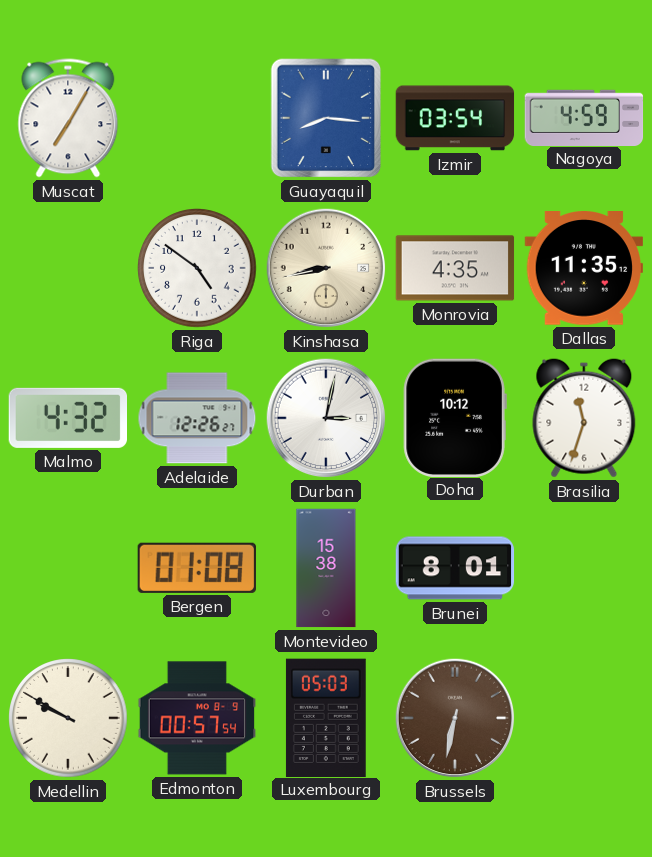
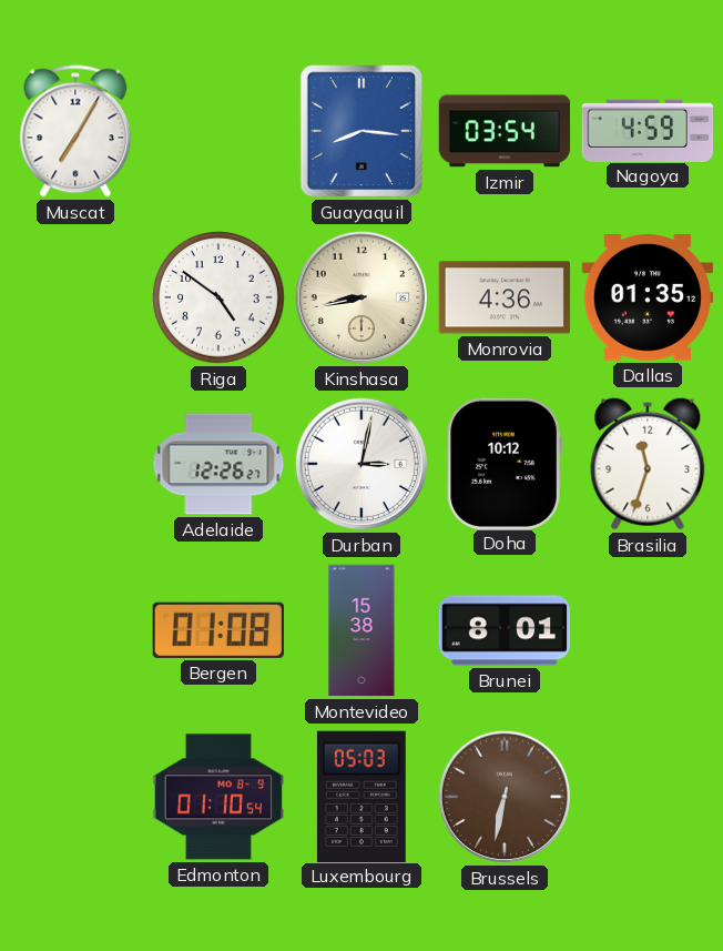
Monrovia: 4:35 -> 4:36 (505, 297)
Dallas: 11:35 -> 01:35 (648, 297)
Malmo: 4:32 -> none (67, 418)
Medellin: 9:50 -> none (68, 718)
Edmonton: 00:57 -> 01:10 (218, 797)
